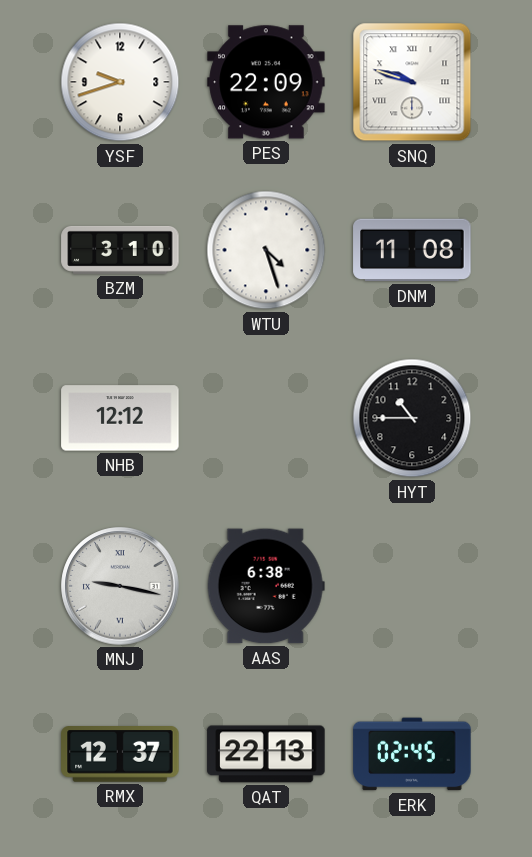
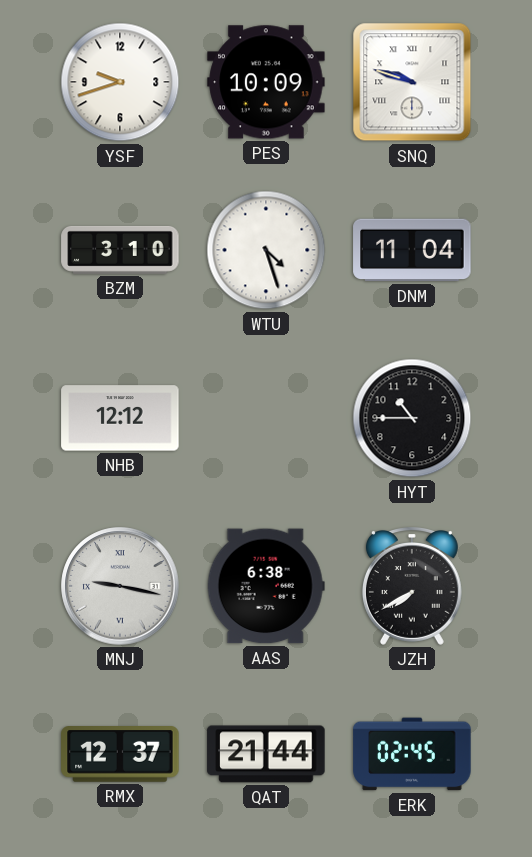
PES: 22:09 -> 10:09 (266, 82)
DNM: 11:08 -> 11:04 (412, 250)
JZH: none -> 7:40 (412, 586)
QAT: 22:13 -> 21:44 (266, 754)
